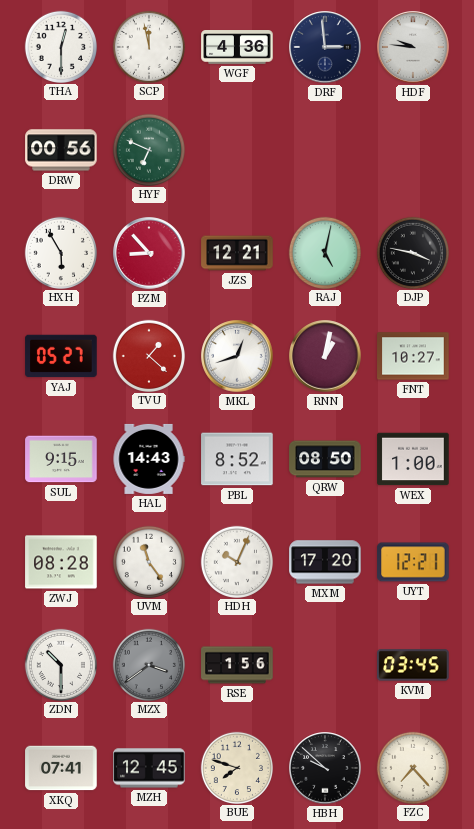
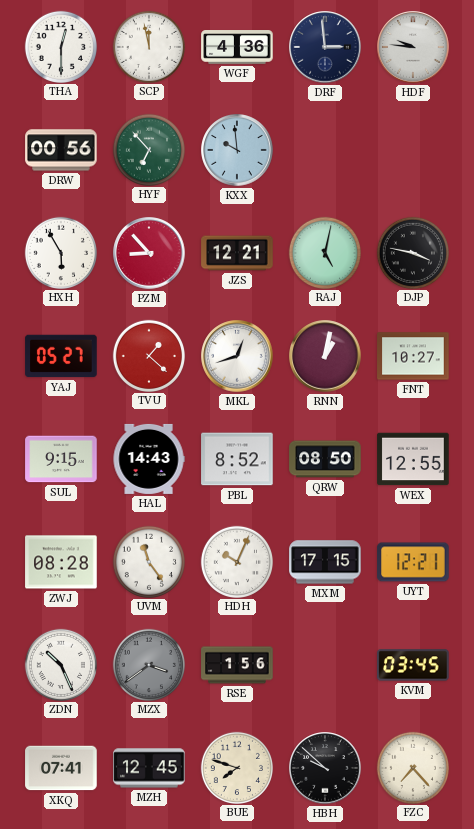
HYF: 6:49 -> 6:53 (148, 149)
KXX: none -> 9:59 (237, 150)
WEX: 1:00 -> 12:55 (413, 459)
MXM: 17:20 -> 17:15 (325, 562)
ZDN: 10:30 -> 10:26 (60, 664)
